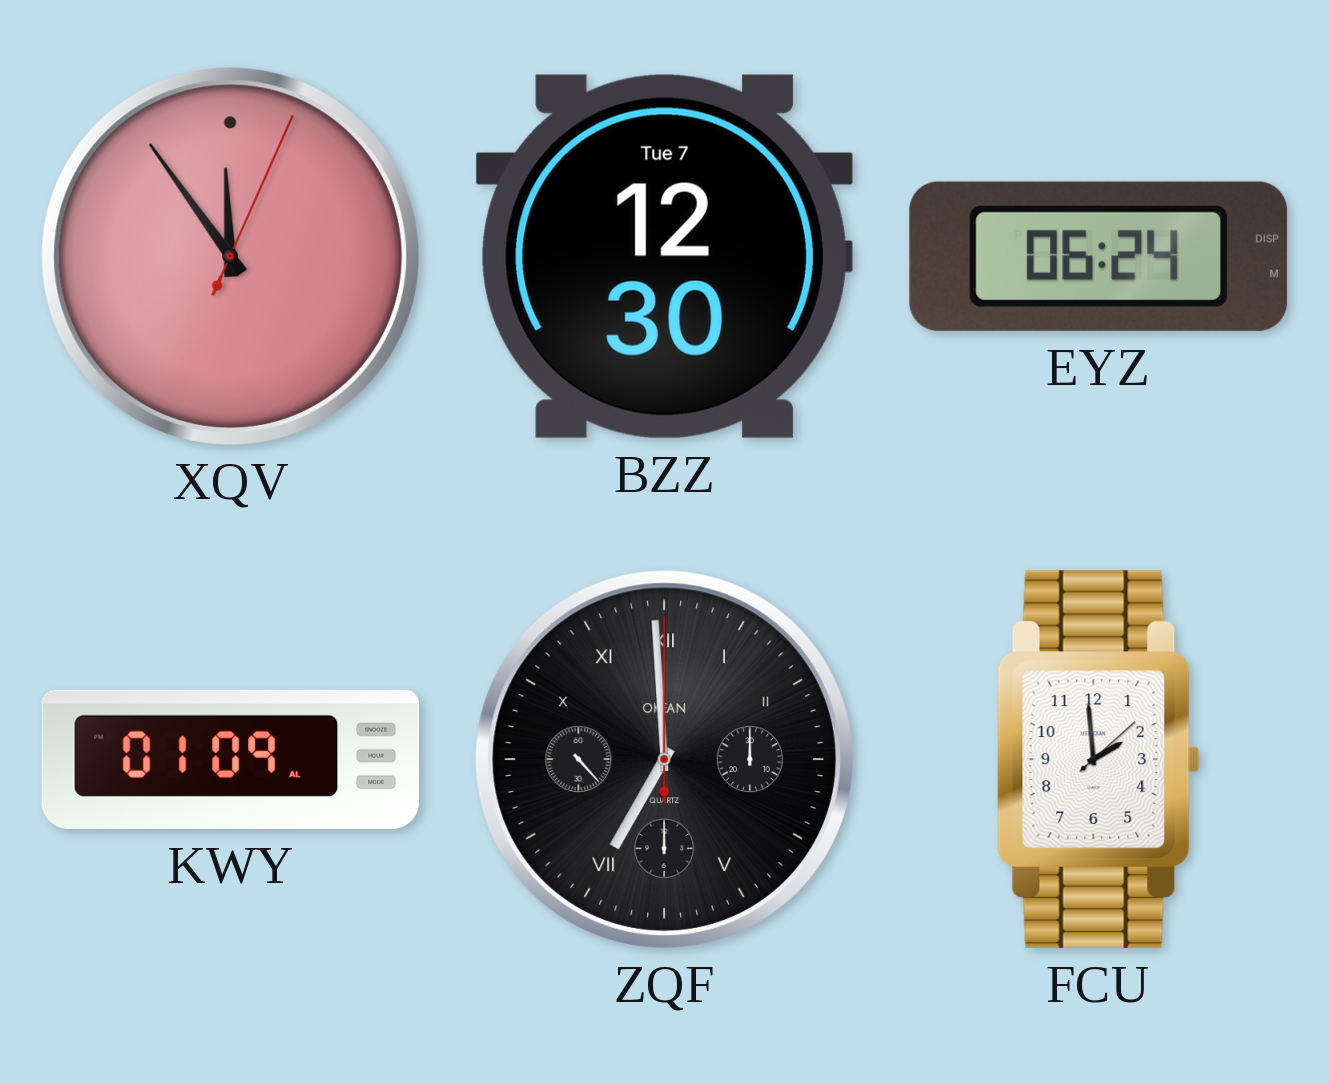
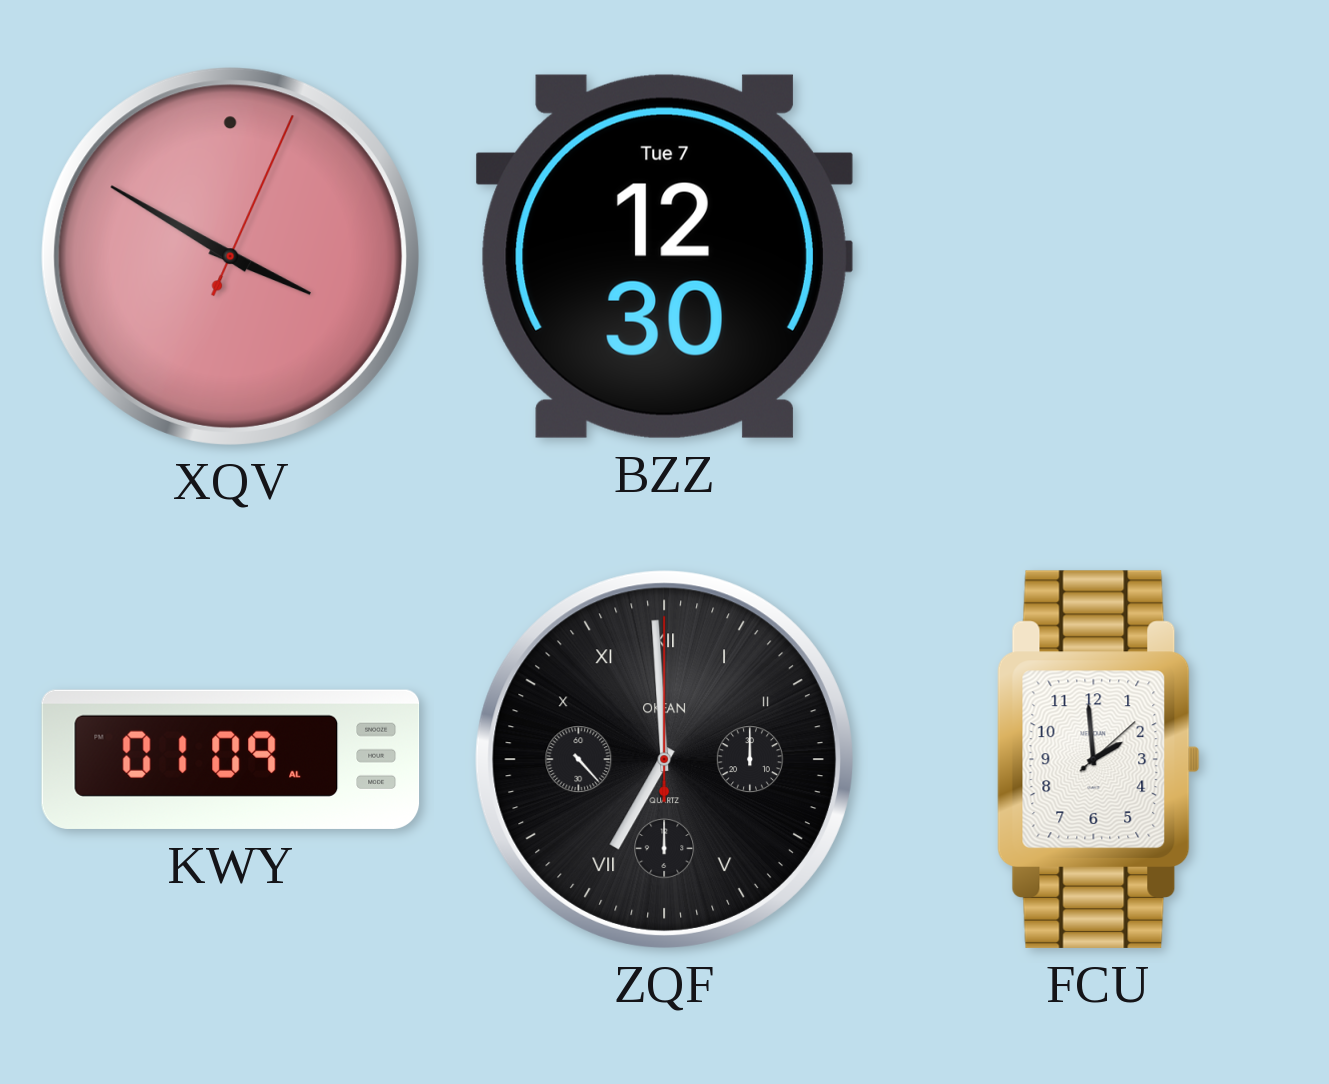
XQV: 11:54 -> 3:50 (230, 256)
EYZ: 06:24 -> none (1098, 256)
